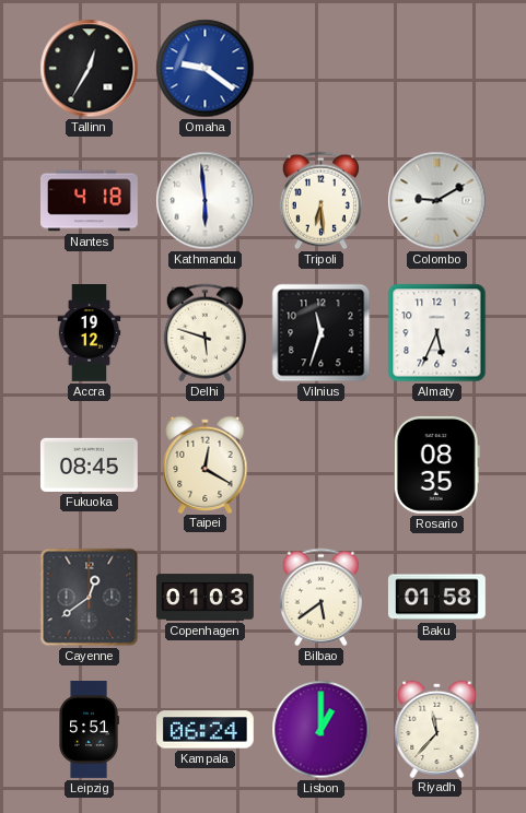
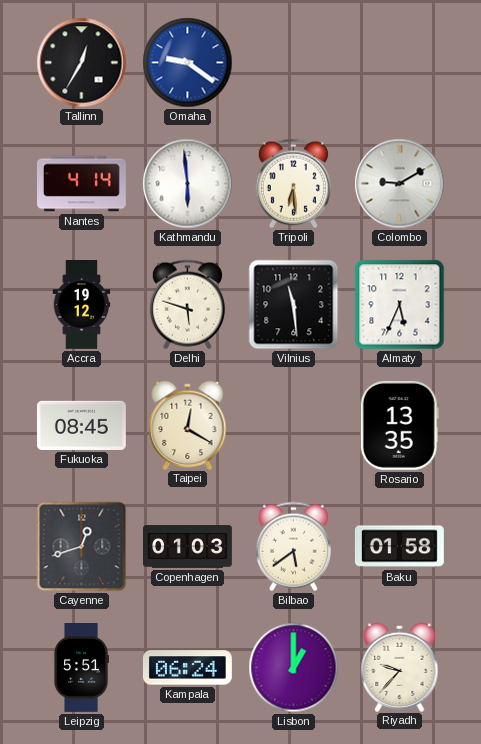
Nantes: 4:18 -> 4:14 (82, 184)
Vilnius: 11:33 -> 11:29 (294, 305)
Rosario: 08:35 -> 13:35 (399, 425)
Cayenne: 12:39 -> 12:42 (82, 547)
Riyadh: 11:37 -> 9:37 (400, 667)
